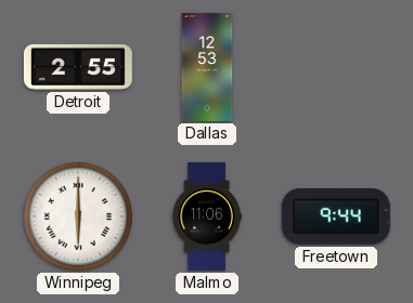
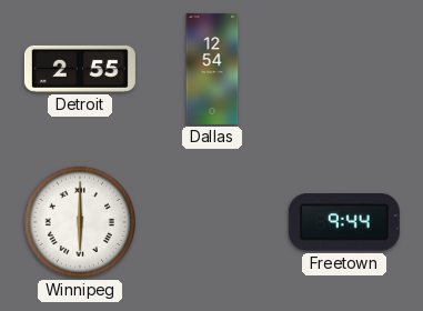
Dallas: 12:53 -> 12:54 (212, 69)
Malmo: 11:06 -> none (207, 216)
